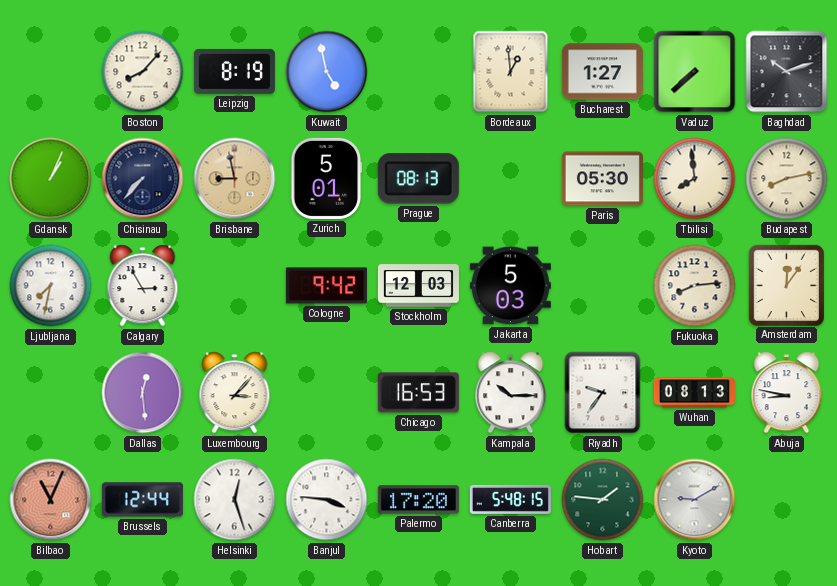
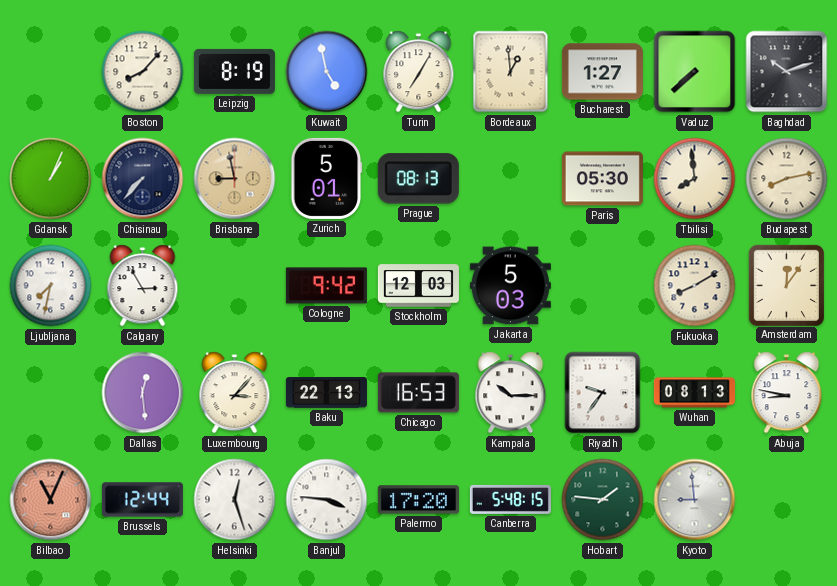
Turin: none -> 7:05 (419, 72)
Fukuoka: 8:14 -> 8:10 (695, 286)
Baku: none -> 22:13 (326, 393)
Kyoto: 9:10 -> 8:59 (695, 500)
